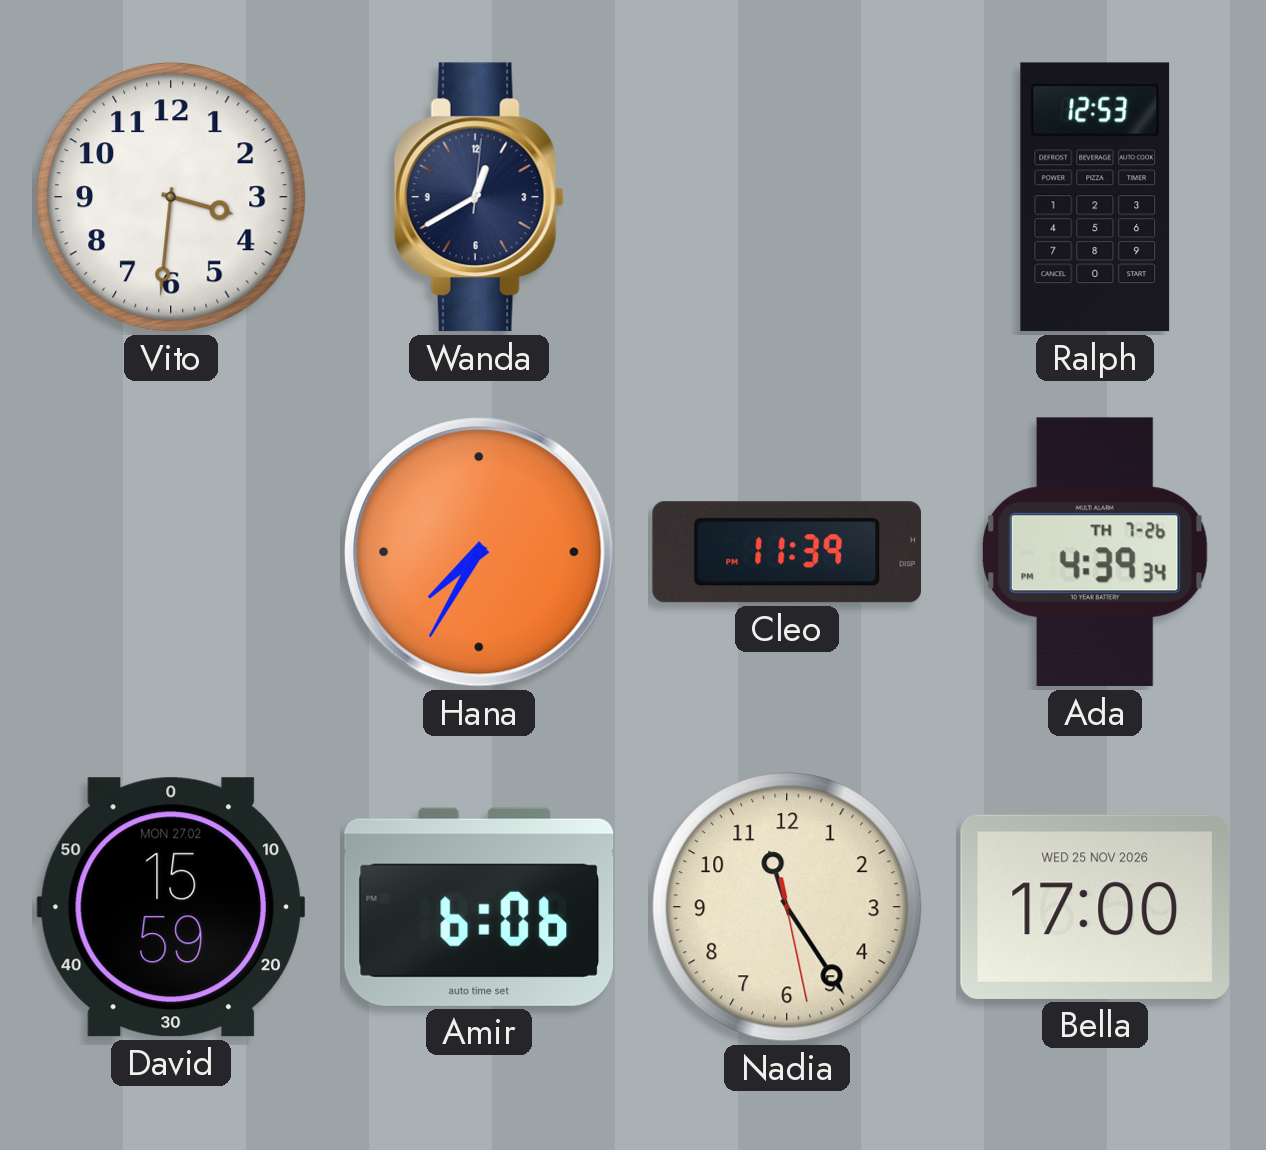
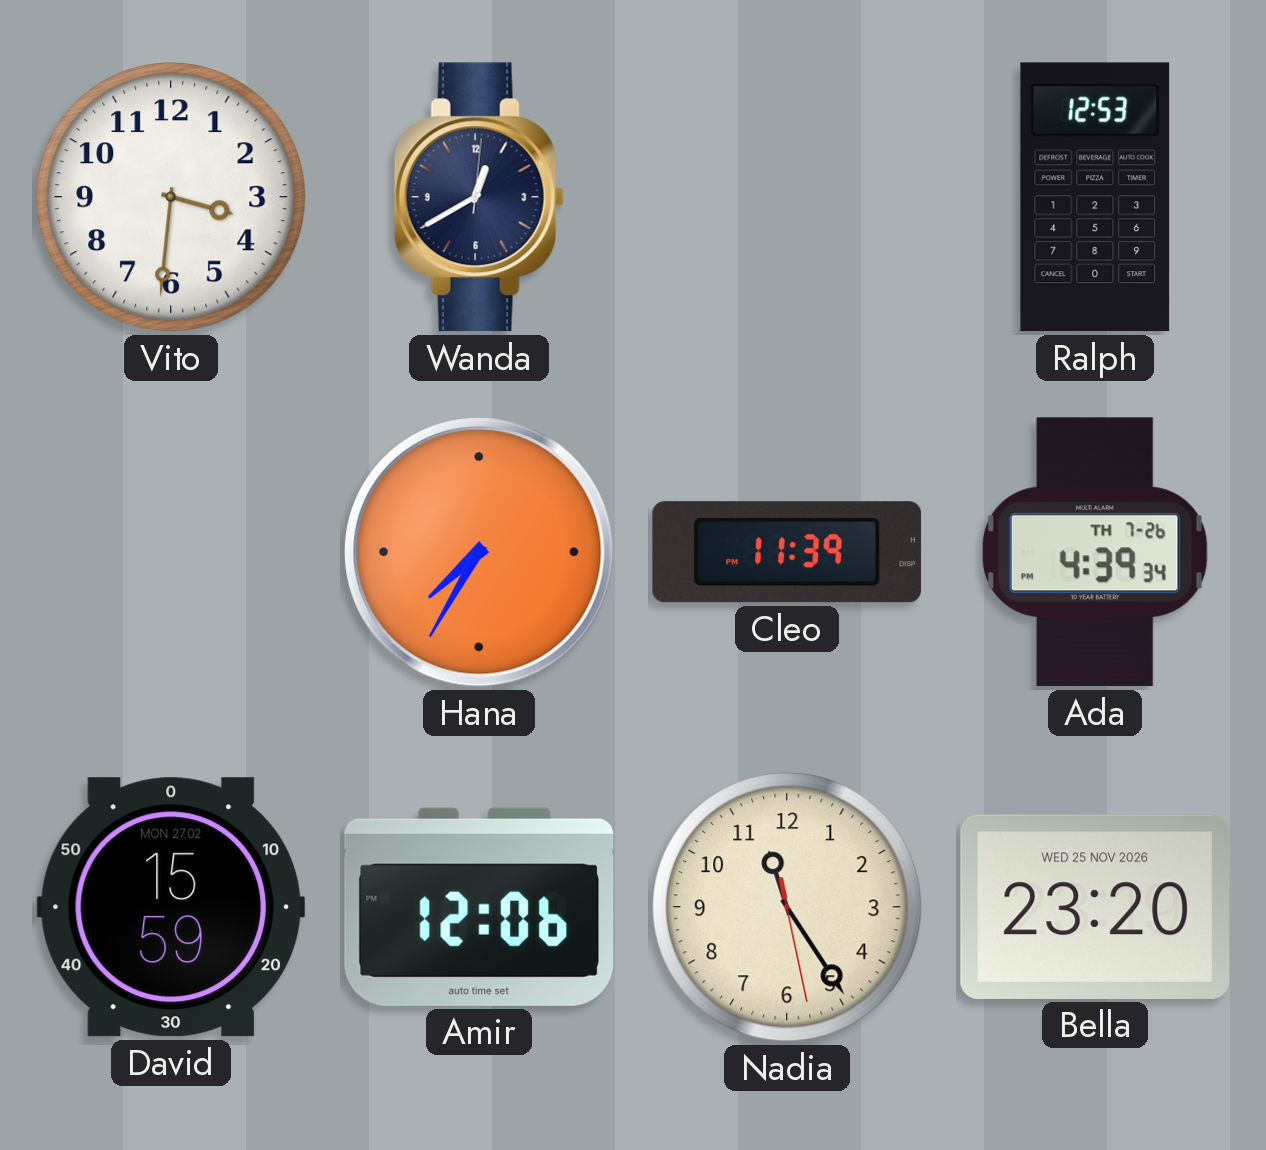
Amir: 6:06 -> 12:06 (479, 907)
Bella: 17:00 -> 23:20 (1094, 907)
